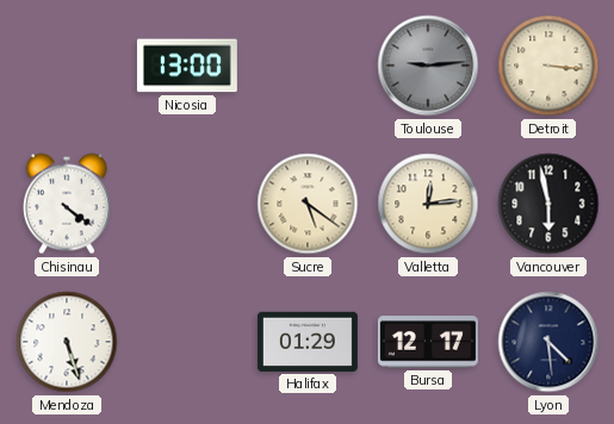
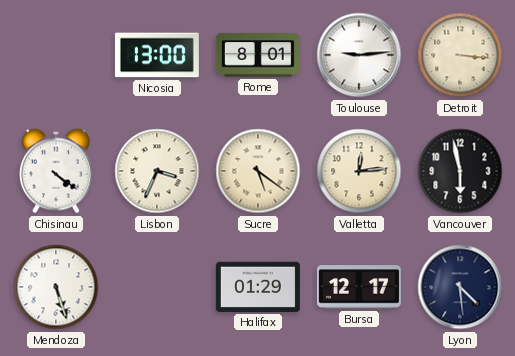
Rome: none -> 8:01 (258, 55)
Toulouse dial: grey -> white (359, 55)
Lisbon: none -> 3:34 (157, 171)
